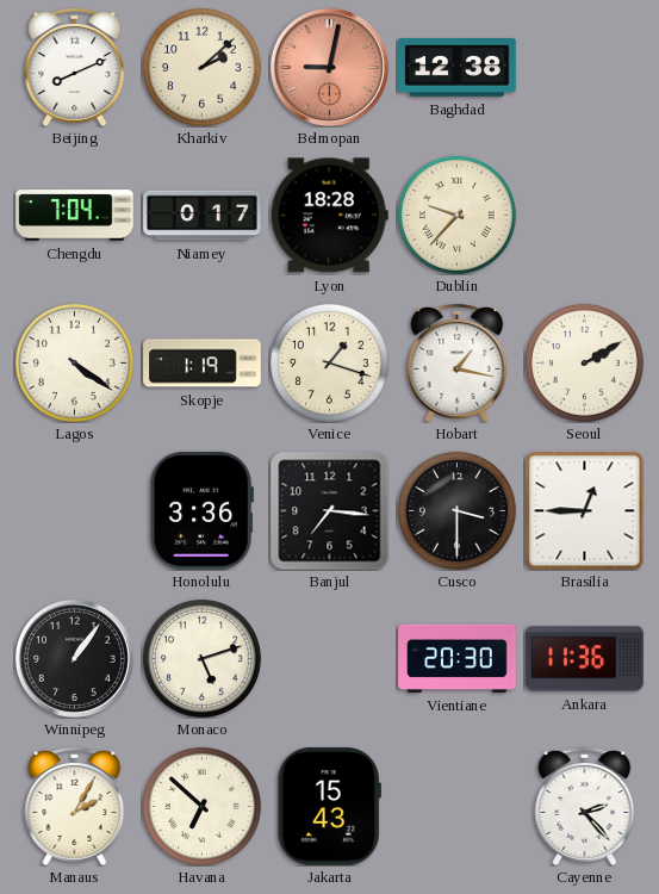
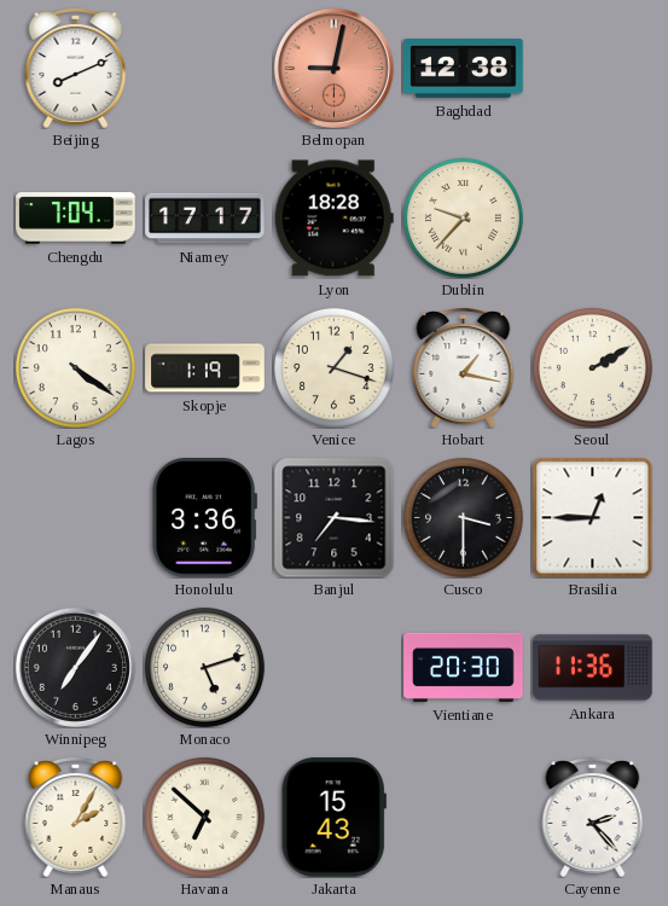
Kharkiv: 2:08 -> none (201, 67)
Niamey: 0:17 -> 17:17 (205, 219)
Winnipeg: 1:06 -> 7:06 (75, 667)
